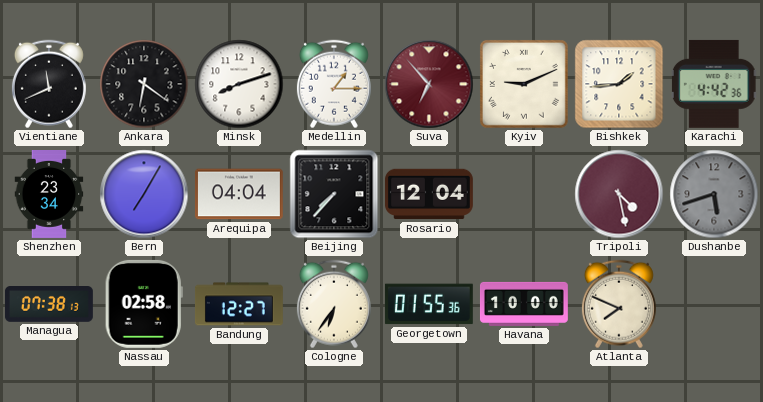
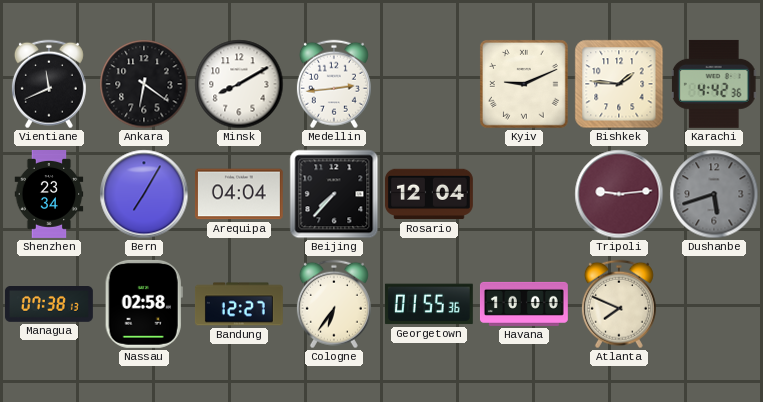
Minsk: 8:12 -> 8:10 (239, 84)
Medellin: 1:15 -> 2:44 (334, 84)
Suva: 6:53 -> none (429, 84)
Bishkek: 1:44 -> 1:46 (619, 84)
Tripoli: 4:28 -> 9:14 (619, 194)
